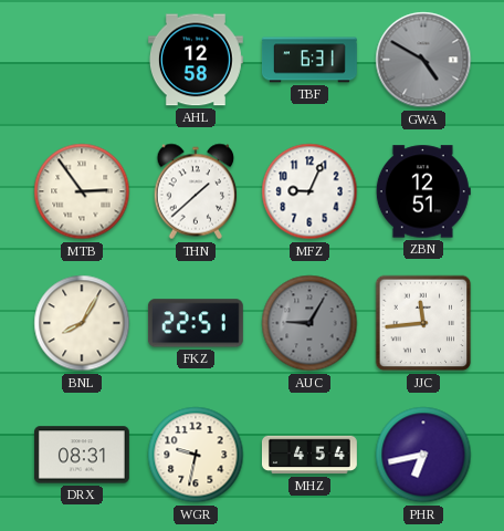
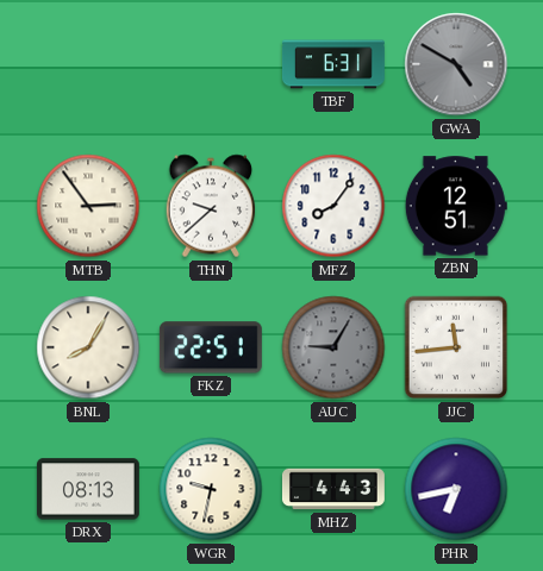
AHL: 12:58 -> none (196, 60)
THN: 1:38 -> 9:38 (211, 206)
MFZ: 9:04 -> 8:06 (333, 206)
DRX: 08:31 -> 08:13 (88, 489)
MHZ: 4:54 -> 4:43 (333, 489)
